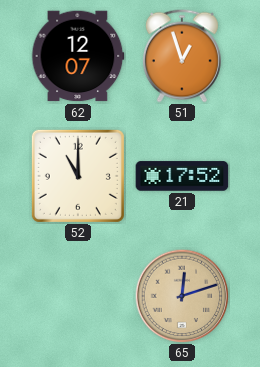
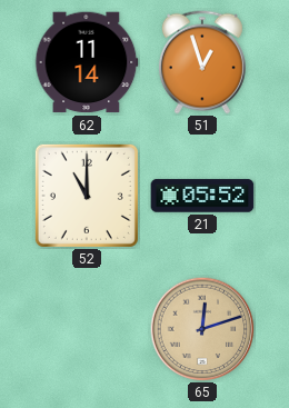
62: 12:07 -> 11:14 (87, 62)
21: 17:52 -> 05:52 (202, 196)
